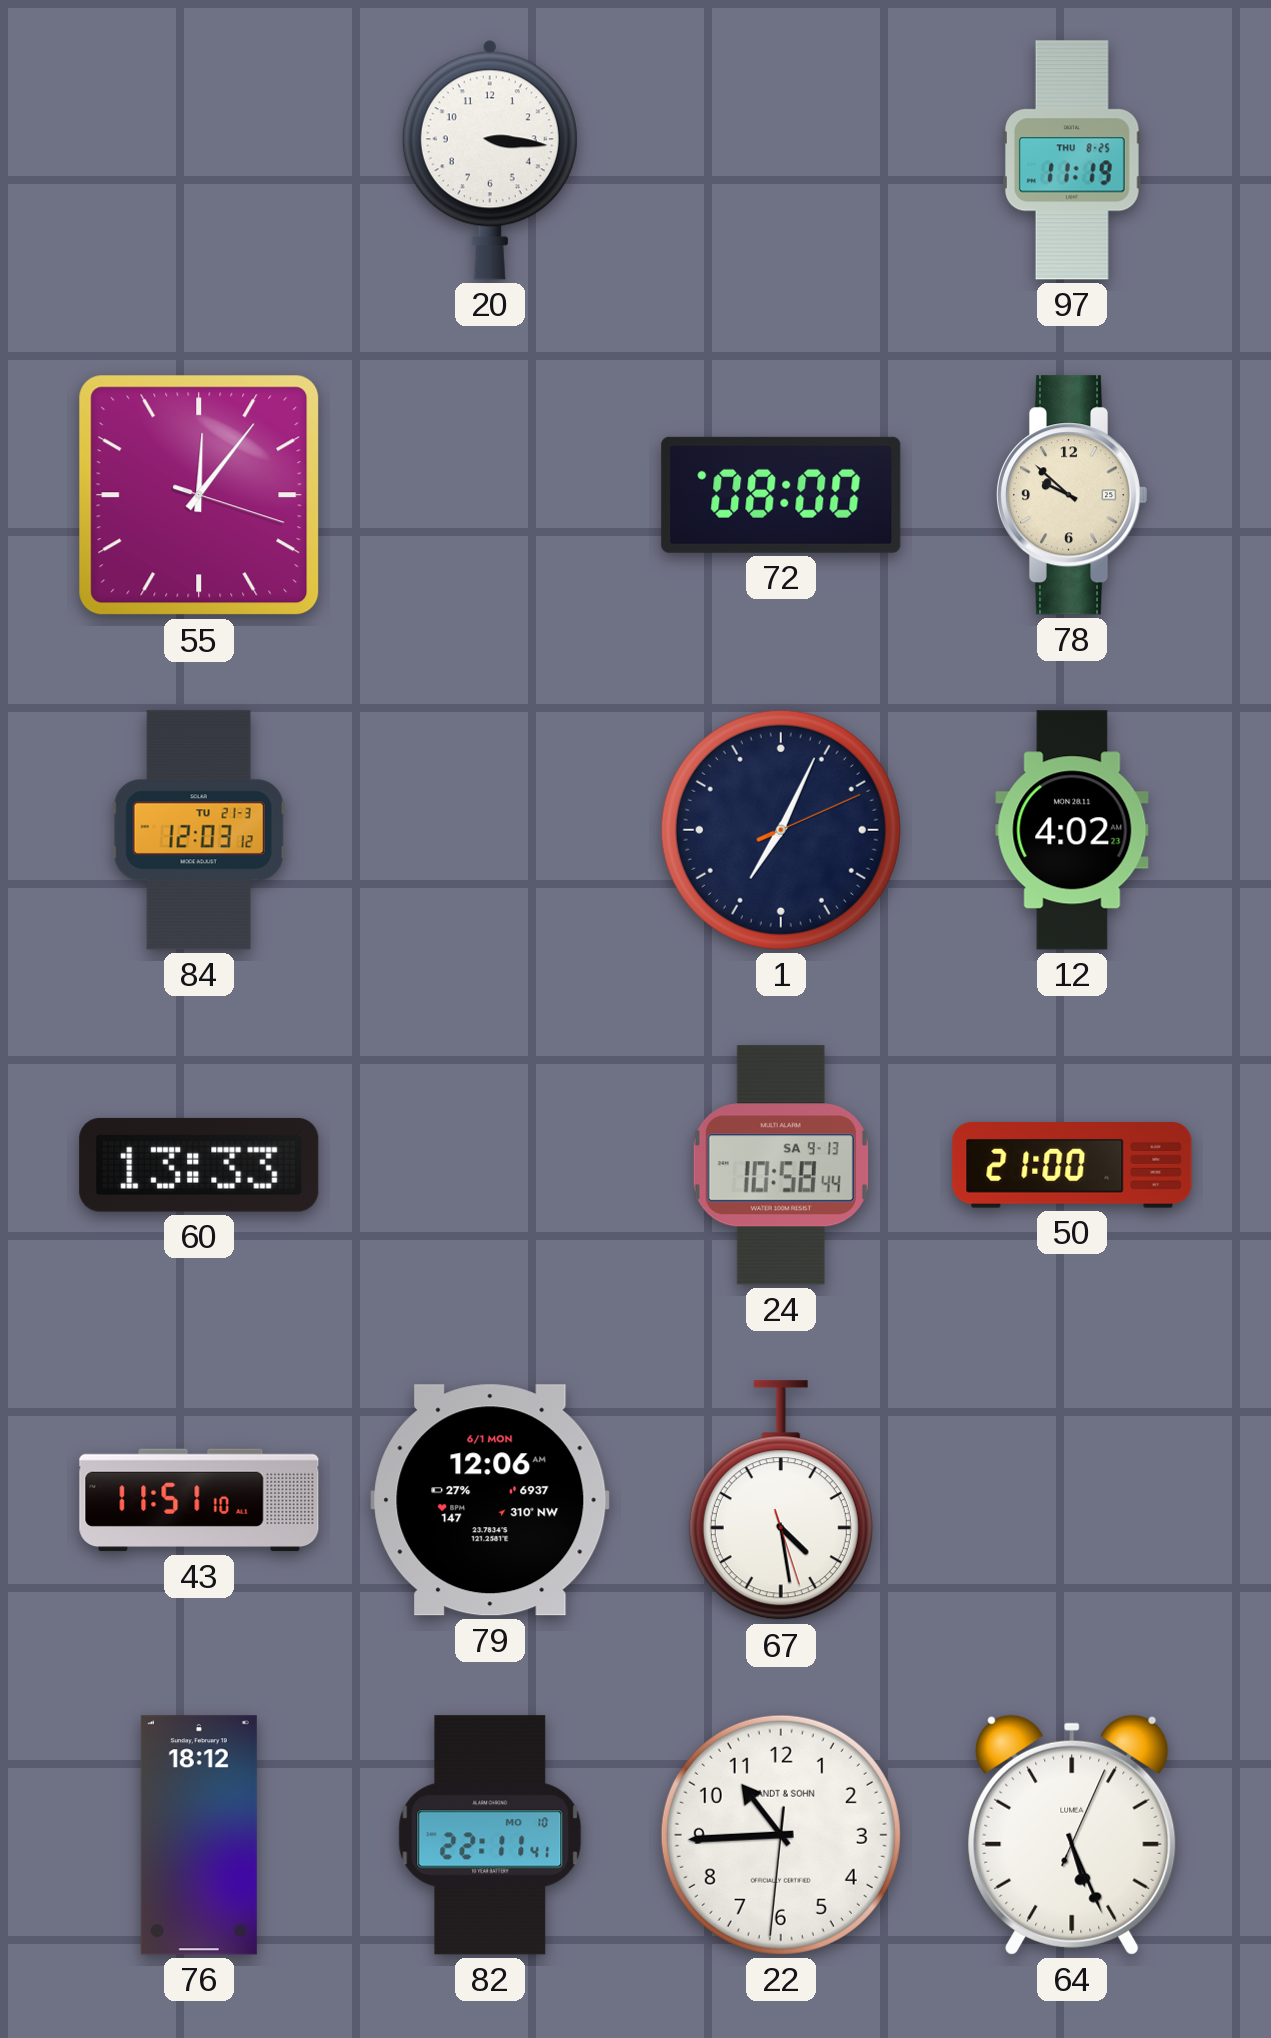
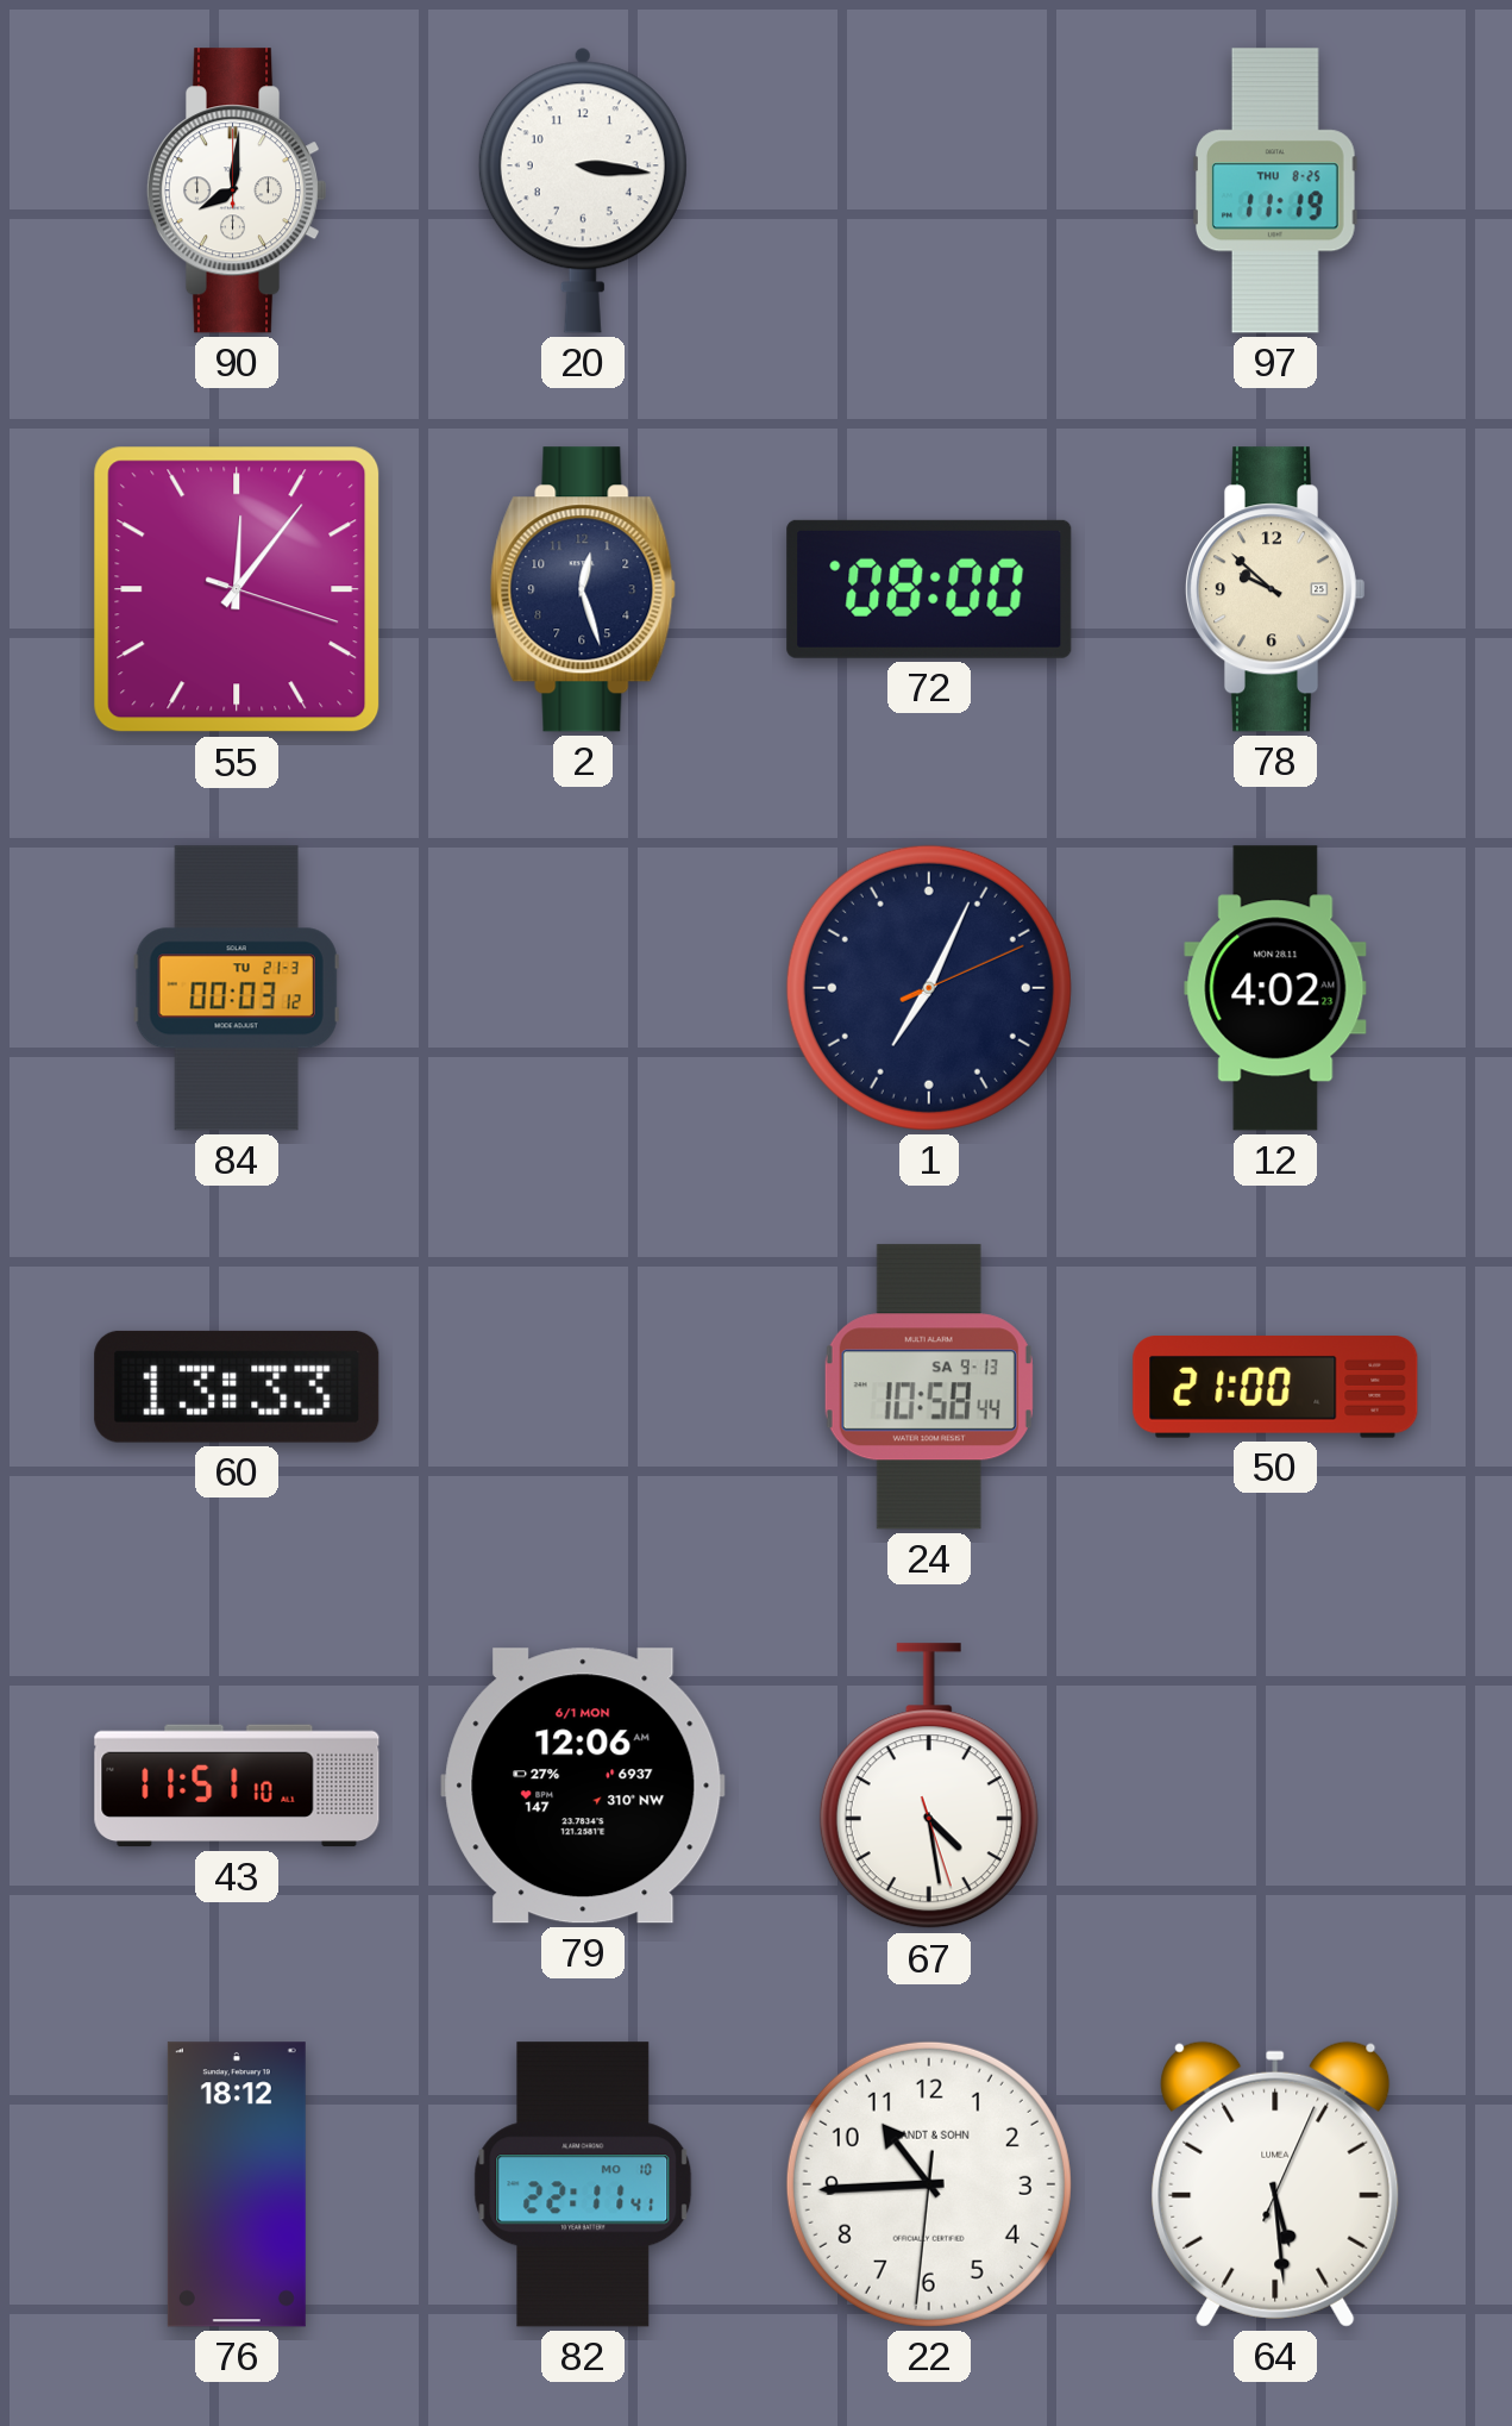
90: none -> 8:01 (237, 190)
2: none -> 12:27 (583, 589)
84: 12:03 -> 00:03 (237, 988)
64: 5:26 -> 5:29 (1275, 2184)
